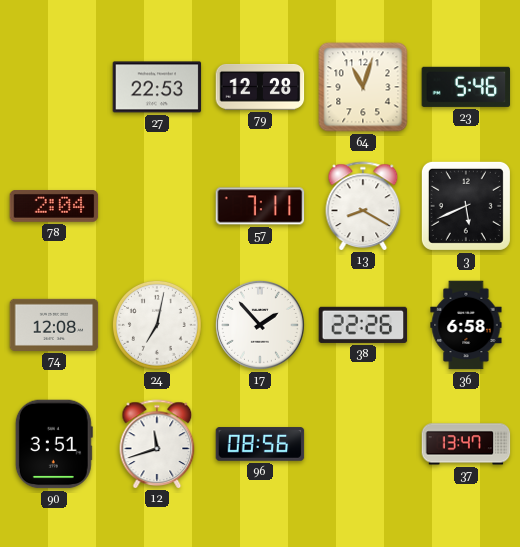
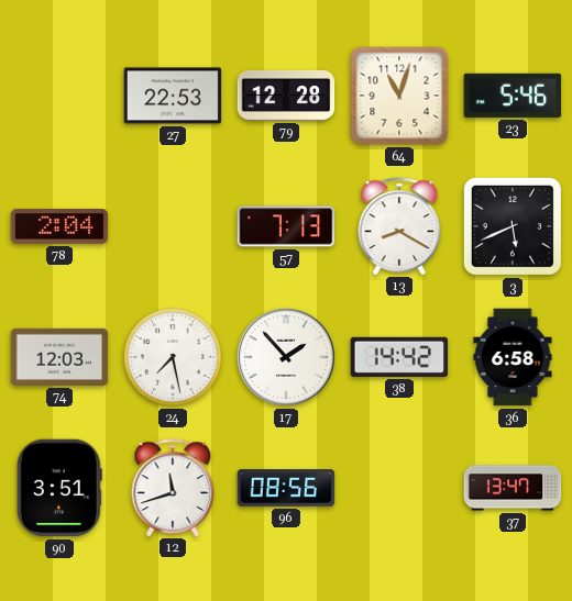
57: 7:11 -> 7:13 (286, 226)
74: 12:08 -> 12:03 (59, 357)
24: 7:02 -> 7:28 (173, 357)
38: 22:26 -> 14:42 (399, 357)
